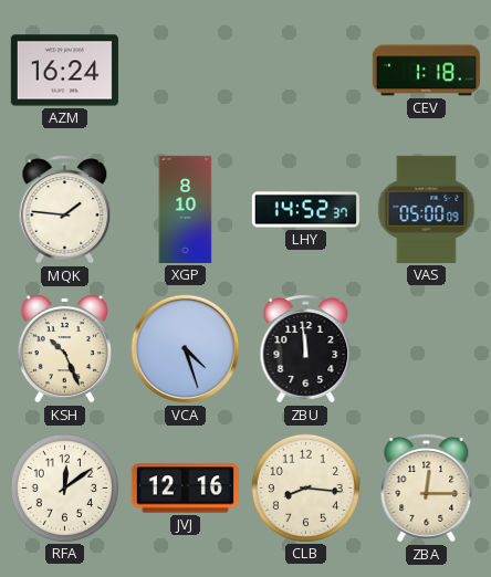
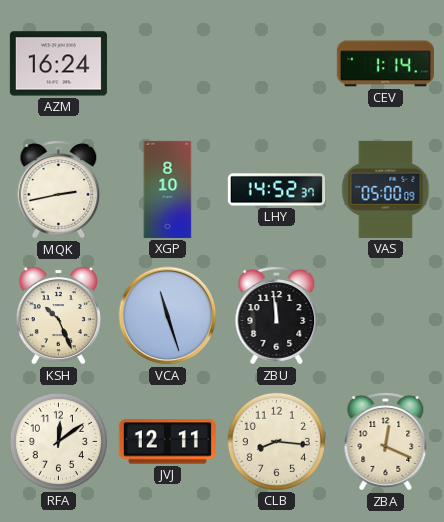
CEV: 1:18 -> 1:14 (385, 64)
MQK: 1:46 -> 2:43 (59, 190)
VCA: 4:27 -> 11:27 (168, 316)
JVJ: 12:16 -> 12:11 (167, 442)
ZBA: 12:15 -> 12:19 (386, 442)
